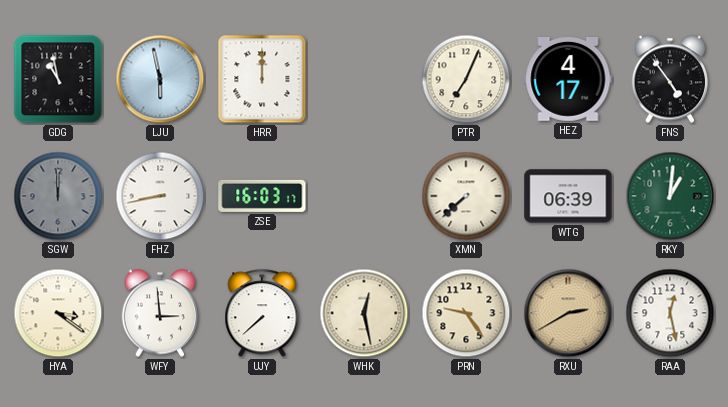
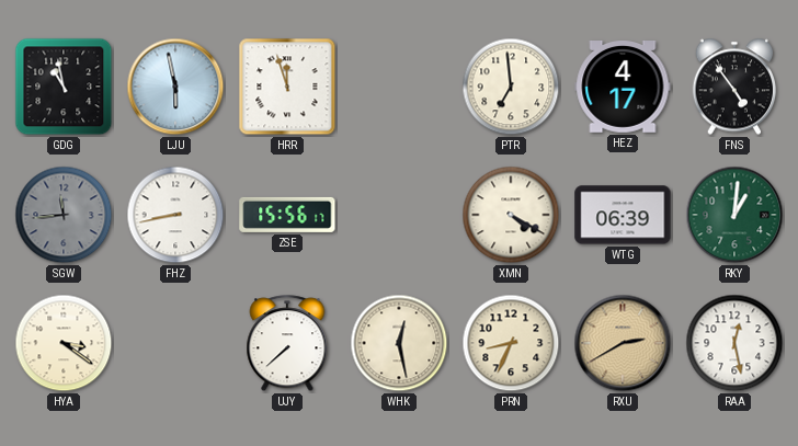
HRR: 12:00 -> 11:57 (287, 87)
PTR: 7:04 -> 6:59 (511, 87)
SGW: 12:00 -> 11:44 (64, 215)
ZSE: 16:03 -> 15:56 (287, 215)
XMN: 7:38 -> 4:20 (511, 215)
WFY: 2:59 -> none (160, 313)
PRN: 9:24 -> 8:34 (511, 343)
